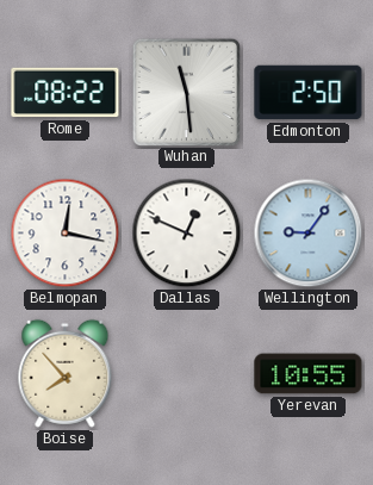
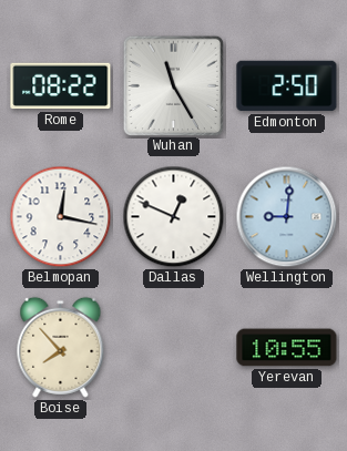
Wuhan: 11:29 -> 11:25 (173, 85)
Wellington: 9:06 -> 9:01 (287, 217)
